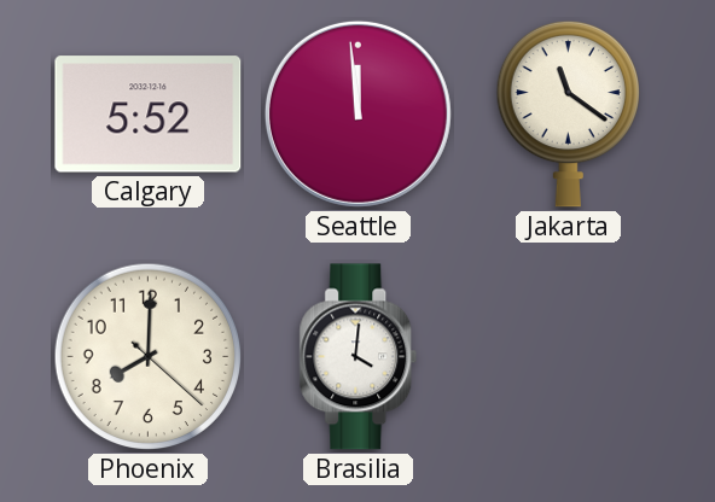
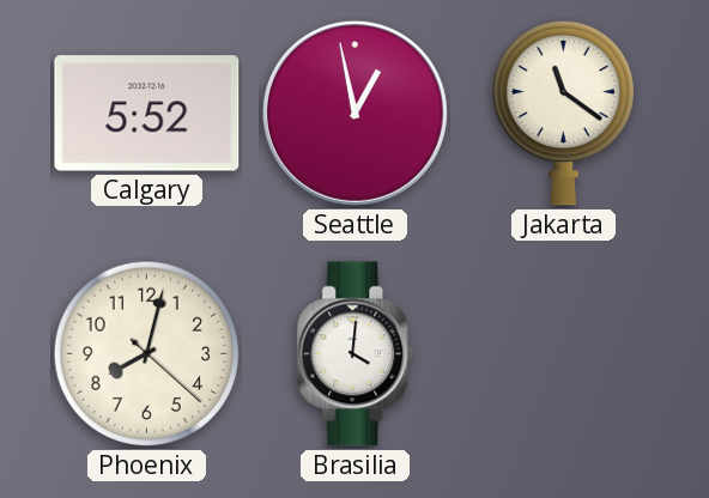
Seattle: 11:59 -> 12:58 (354, 113)
Phoenix: 8:00 -> 8:02 (147, 354)
